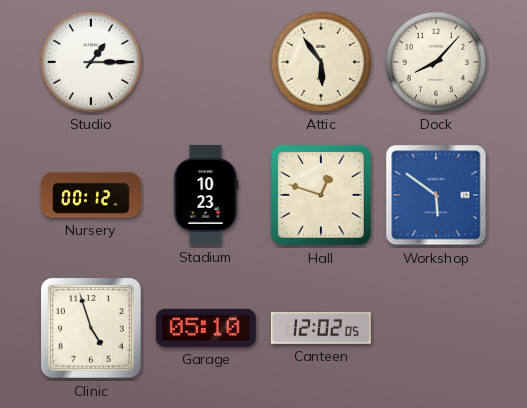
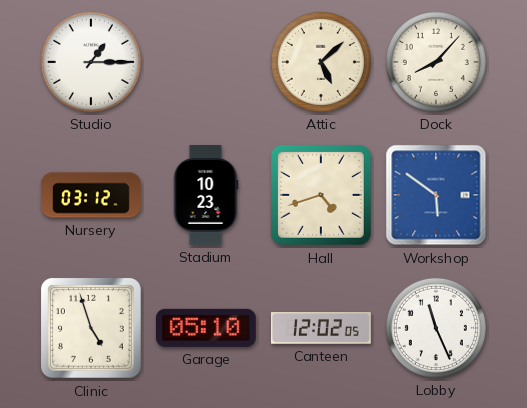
Attic: 5:54 -> 5:08 (321, 62)
Nursery: 00:12 -> 03:12 (91, 195)
Hall: 12:48 -> 4:42 (321, 195)
Lobby: none -> 11:26 (436, 328)
